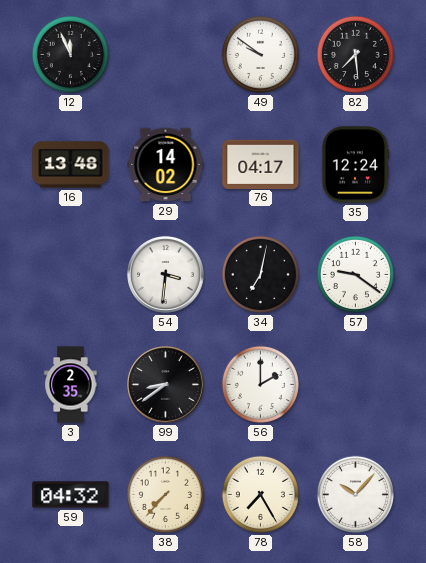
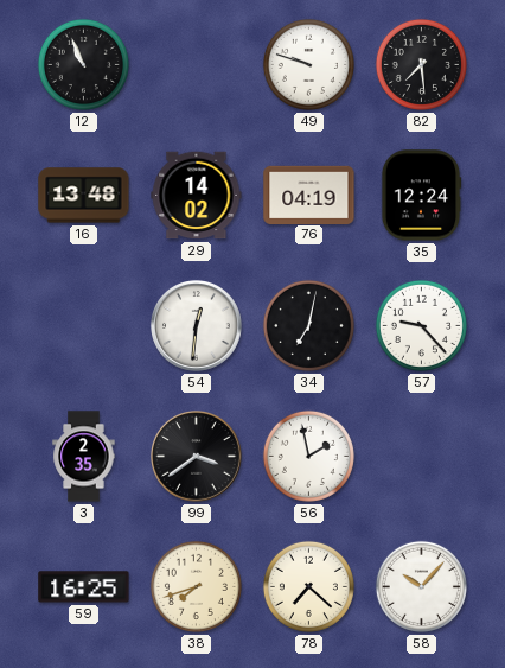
12: 11:56 -> 10:56 (83, 64)
49: 9:51 -> 9:48 (308, 64)
76: 04:17 -> 04:19 (309, 195)
54: 3:31 -> 12:31 (197, 326)
57: 9:21 -> 9:23 (421, 325)
99: 8:39 -> 3:39 (197, 457)
56: 2:00 -> 1:58 (308, 456)
59: 04:32 -> 16:25 (84, 587)
38: 7:37 -> 7:42 (196, 586)
78: 7:25 -> 7:22 (308, 586)
